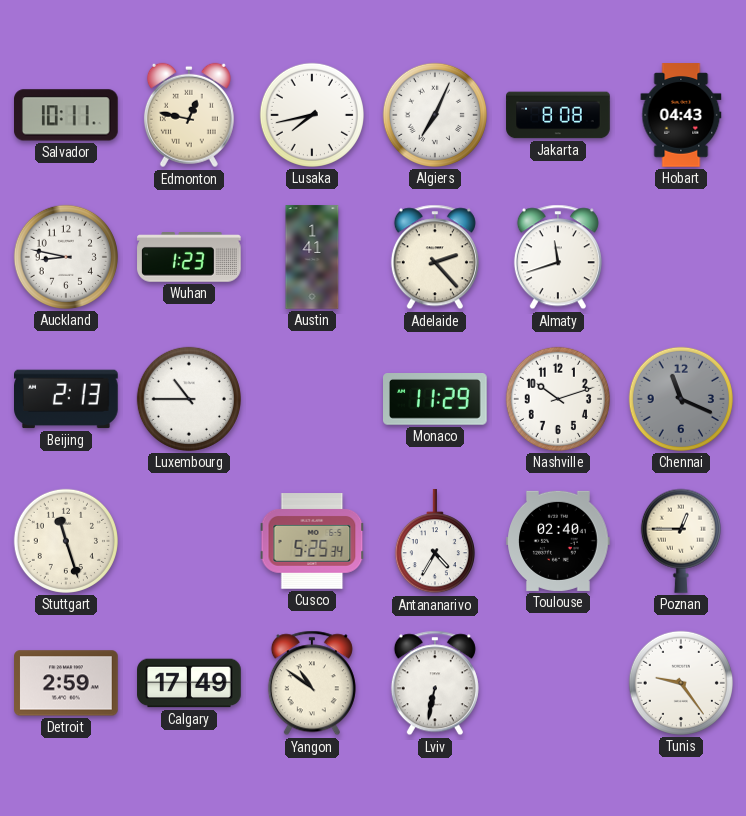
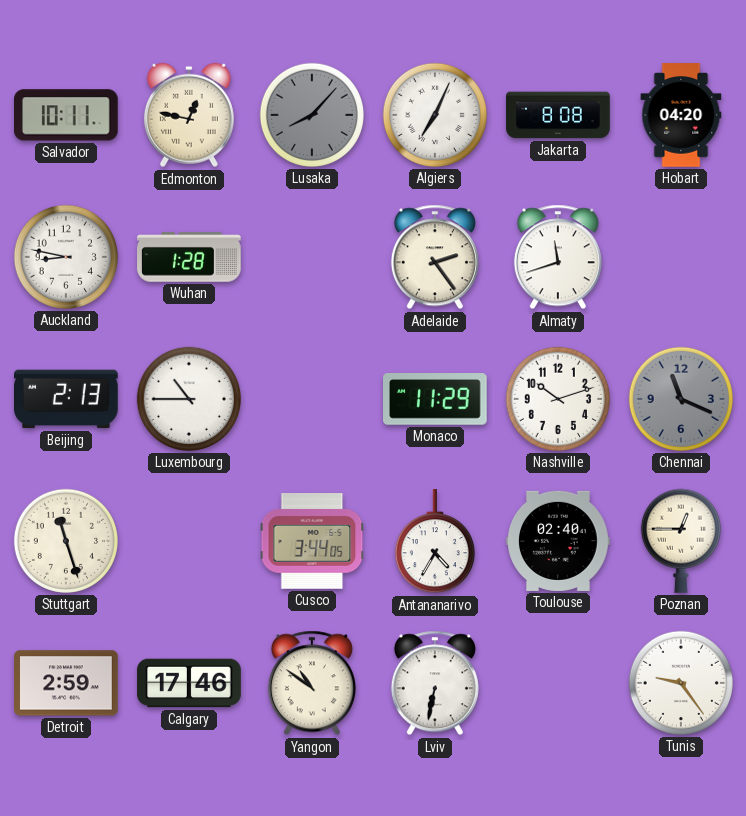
Lusaka: 7:43 -> 8:07 (312, 115)
Lusaka dial: white -> grey (312, 115)
Hobart: 04:43 -> 04:20 (681, 115)
Wuhan: 1:23 -> 1:28 (189, 257)
Austin: 1:41 -> none (312, 257)
Adelaide: 2:23 -> 2:24 (435, 257)
Cusco: 5:25 -> 3:44 (312, 541)
Calgary: 17:49 -> 17:46 (189, 683)
